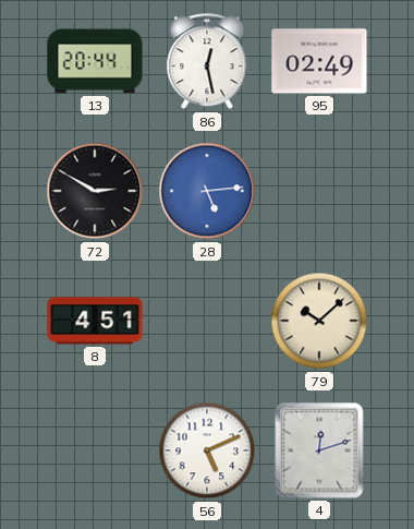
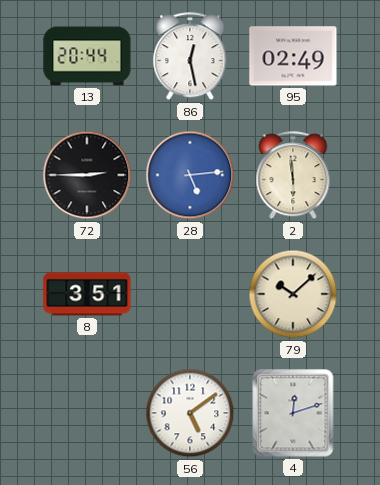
72: 2:50 -> 2:45 (87, 175)
2: none -> 5:59 (293, 176)
8: 4:51 -> 3:51 (87, 294)
56: 5:11 -> 5:09 (190, 413)
